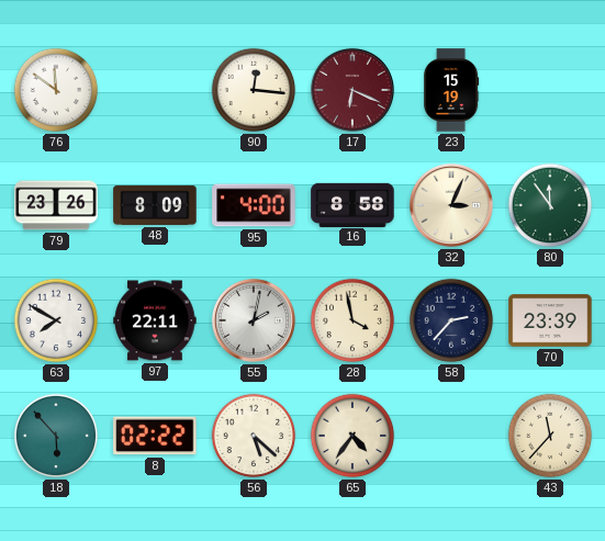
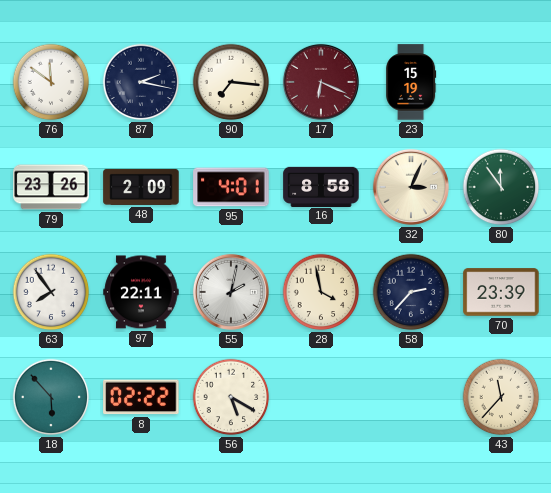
87: none -> 2:17 (141, 82)
90: 12:16 -> 7:16 (231, 82)
48: 8:09 -> 2:09 (141, 187)
95: 4:00 -> 4:01 (231, 187)
63: 7:50 -> 7:54 (51, 292)
56: 5:22 -> 5:20 (231, 397)
65: 4:36 -> none (352, 436)
